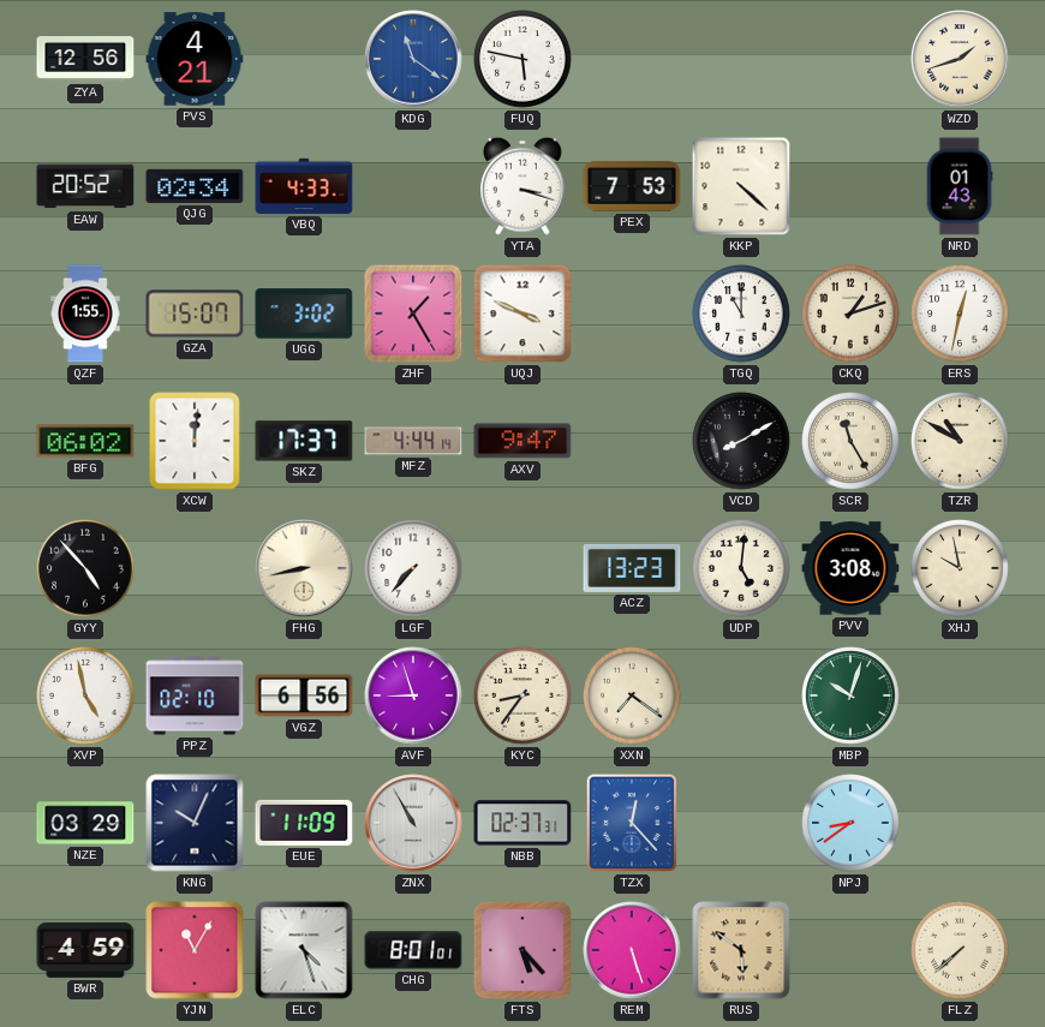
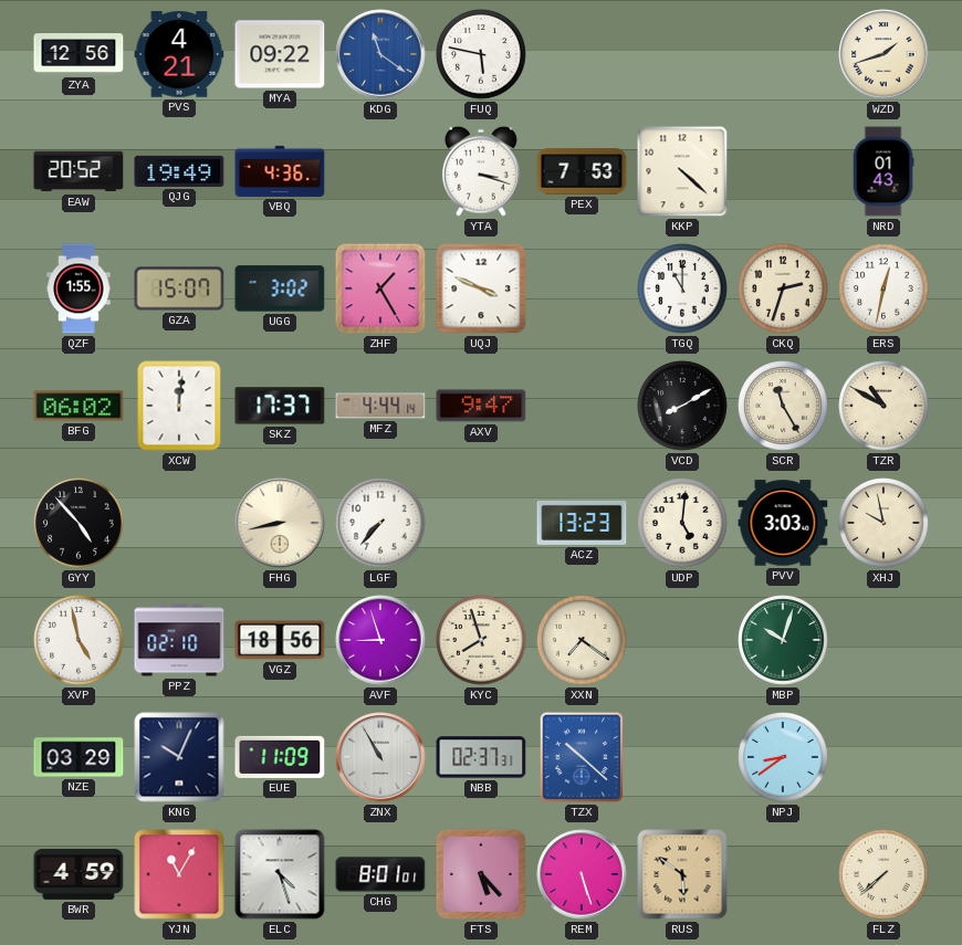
MYA: none -> 09:22 (280, 54)
QJG: 02:34 -> 19:49 (179, 171)
VBQ: 4:33 -> 4:36 (280, 171)
CKQ: 1:12 -> 2:33 (783, 288)
PVV: 3:08 -> 3:03 (783, 523)
VGZ: 6:56 -> 18:56 (280, 640)
KYC: 8:36 -> 7:57 (481, 640)
TZX: 12:23 -> 10:22 (581, 757)
